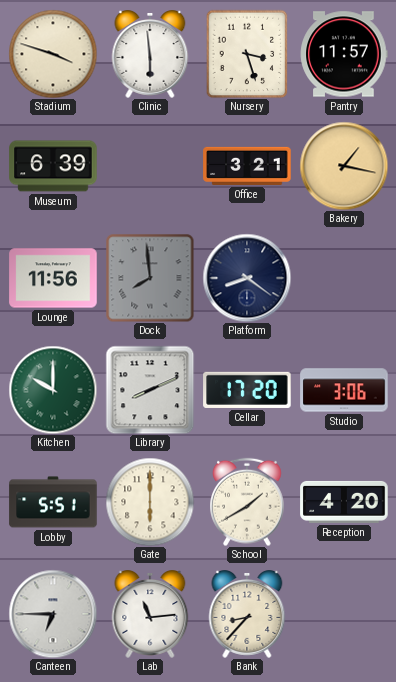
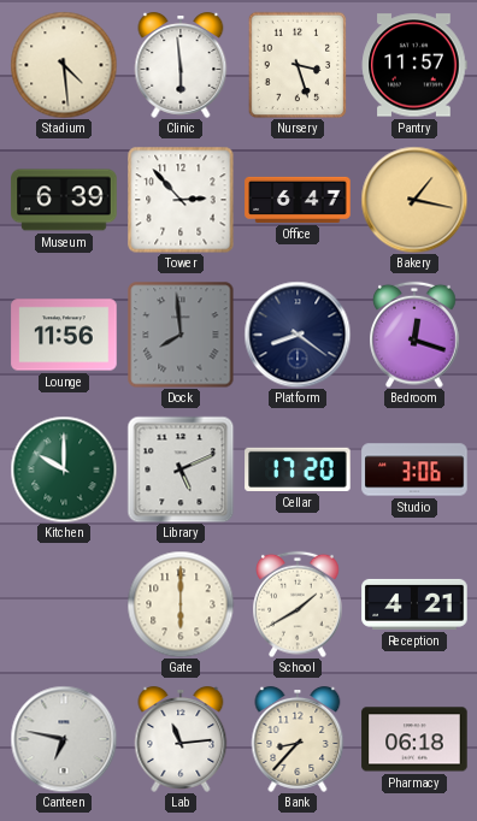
Stadium: 3:48 -> 4:29 (64, 65)
Tower: none -> 2:53 (181, 200)
Office: 3:21 -> 6:47 (298, 200)
Bedroom: none -> 12:18 (416, 335)
Library: 8:11 -> 5:11 (181, 469)
Lobby: 5:51 -> none (53, 502)
Reception: 4:20 -> 4:21 (414, 604)
Canteen: 6:45 -> 6:47 (64, 739)
Pharmacy: none -> 06:18 (414, 739)
